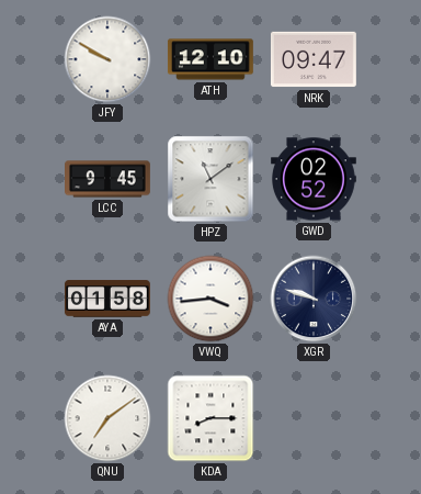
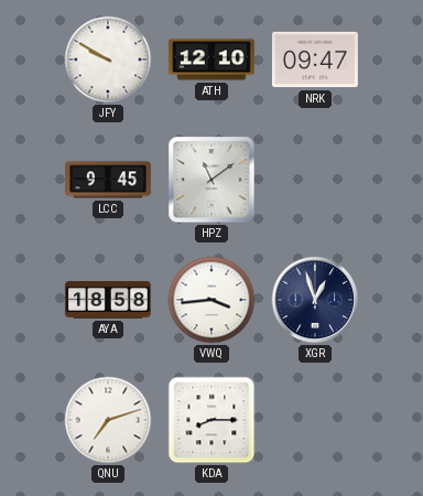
GWD: 02:52 -> none (315, 179)
AYA: 01:58 -> 18:58 (108, 300)
XGR: 9:48 -> 12:57 (315, 300)
QNU: 7:09 -> 7:12 (108, 420)
